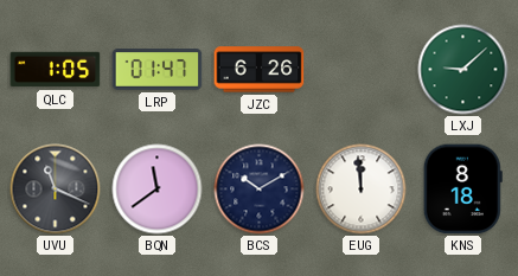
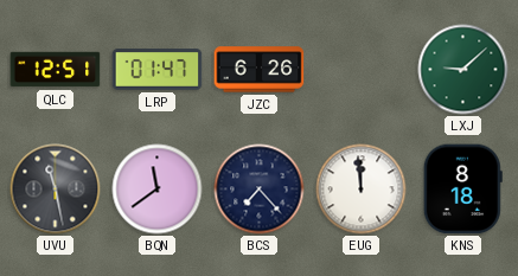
QLC: 1:05 -> 12:51 (56, 70)
UVU: 11:19 -> 11:28 (56, 190)
BCS: 10:10 -> 7:23 (260, 190)
